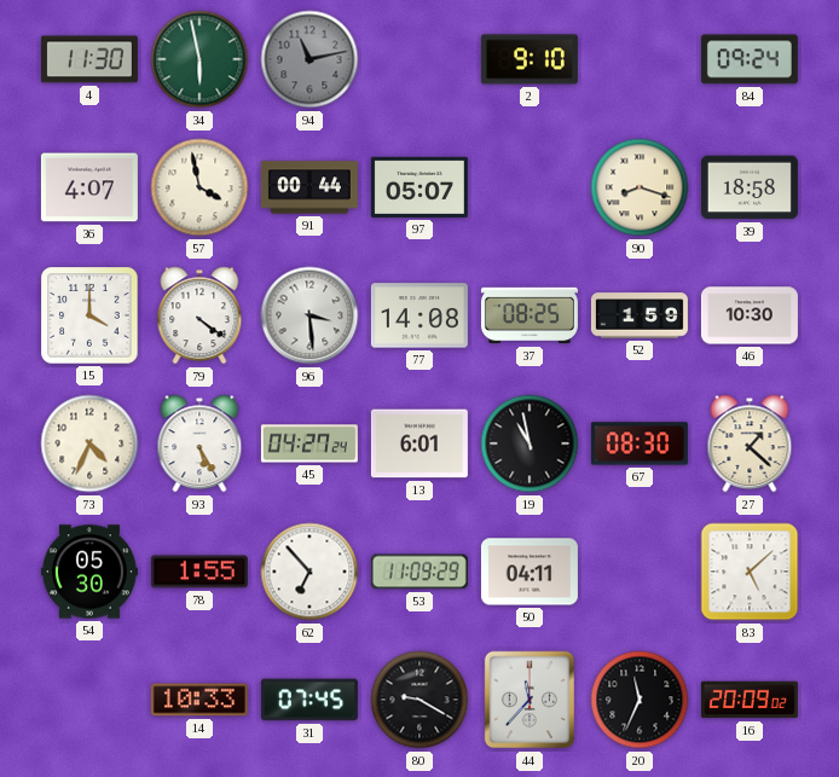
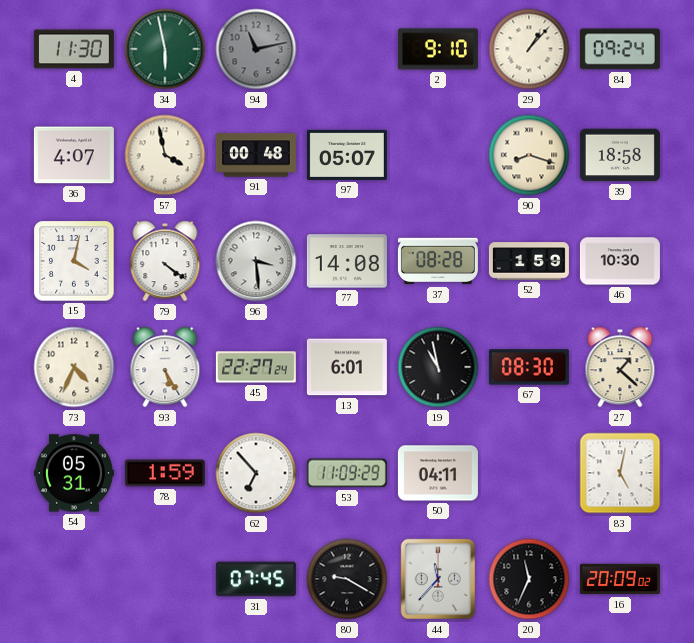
29: none -> 1:07 (529, 49)
91: 00:44 -> 00:48 (256, 155)
15: 4:00 -> 4:02 (74, 261)
37: 08:25 -> 08:28 (438, 261)
45: 04:27 -> 22:27 (256, 367)
54: 05:30 -> 05:31 (74, 473)
78: 1:55 -> 1:59 (165, 473)
83: 5:08 -> 5:02 (620, 473)
14: 10:33 -> none (199, 700)
